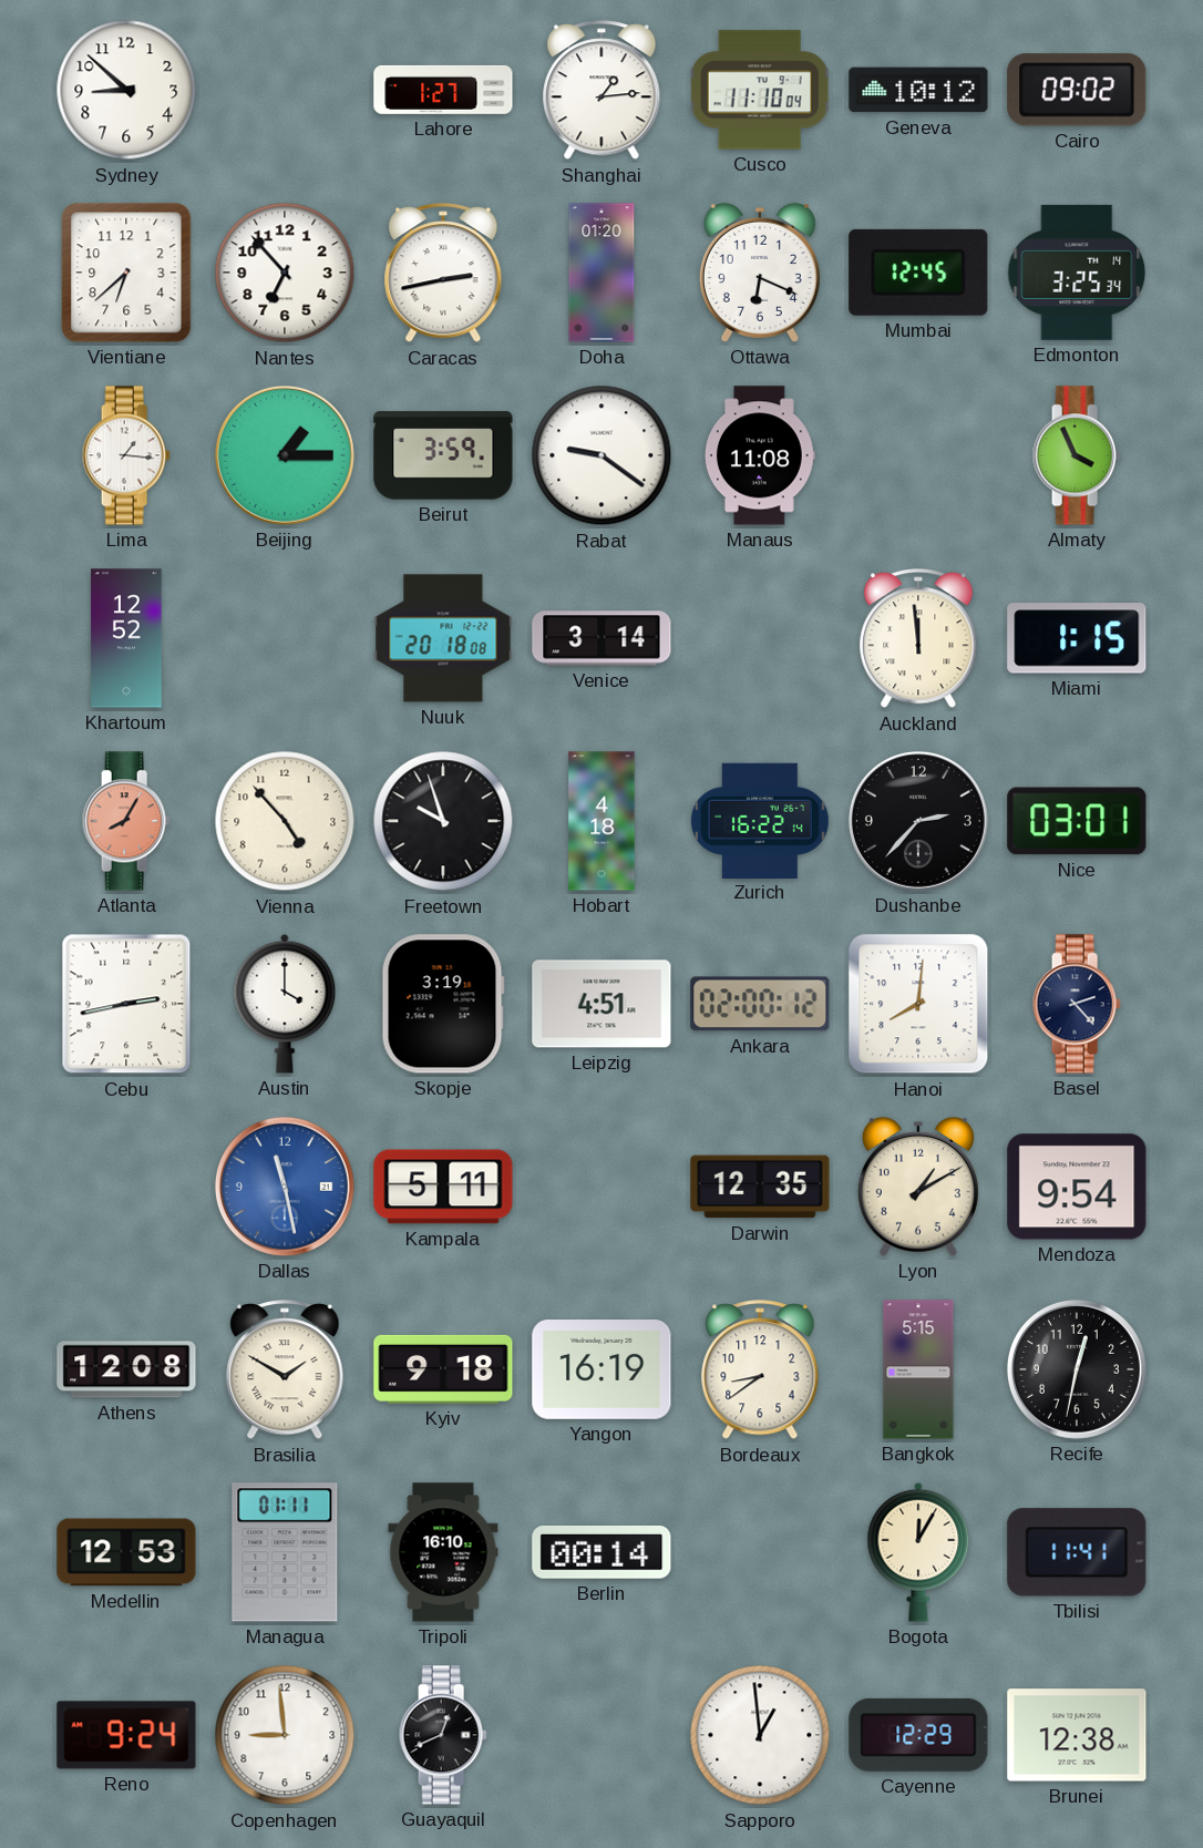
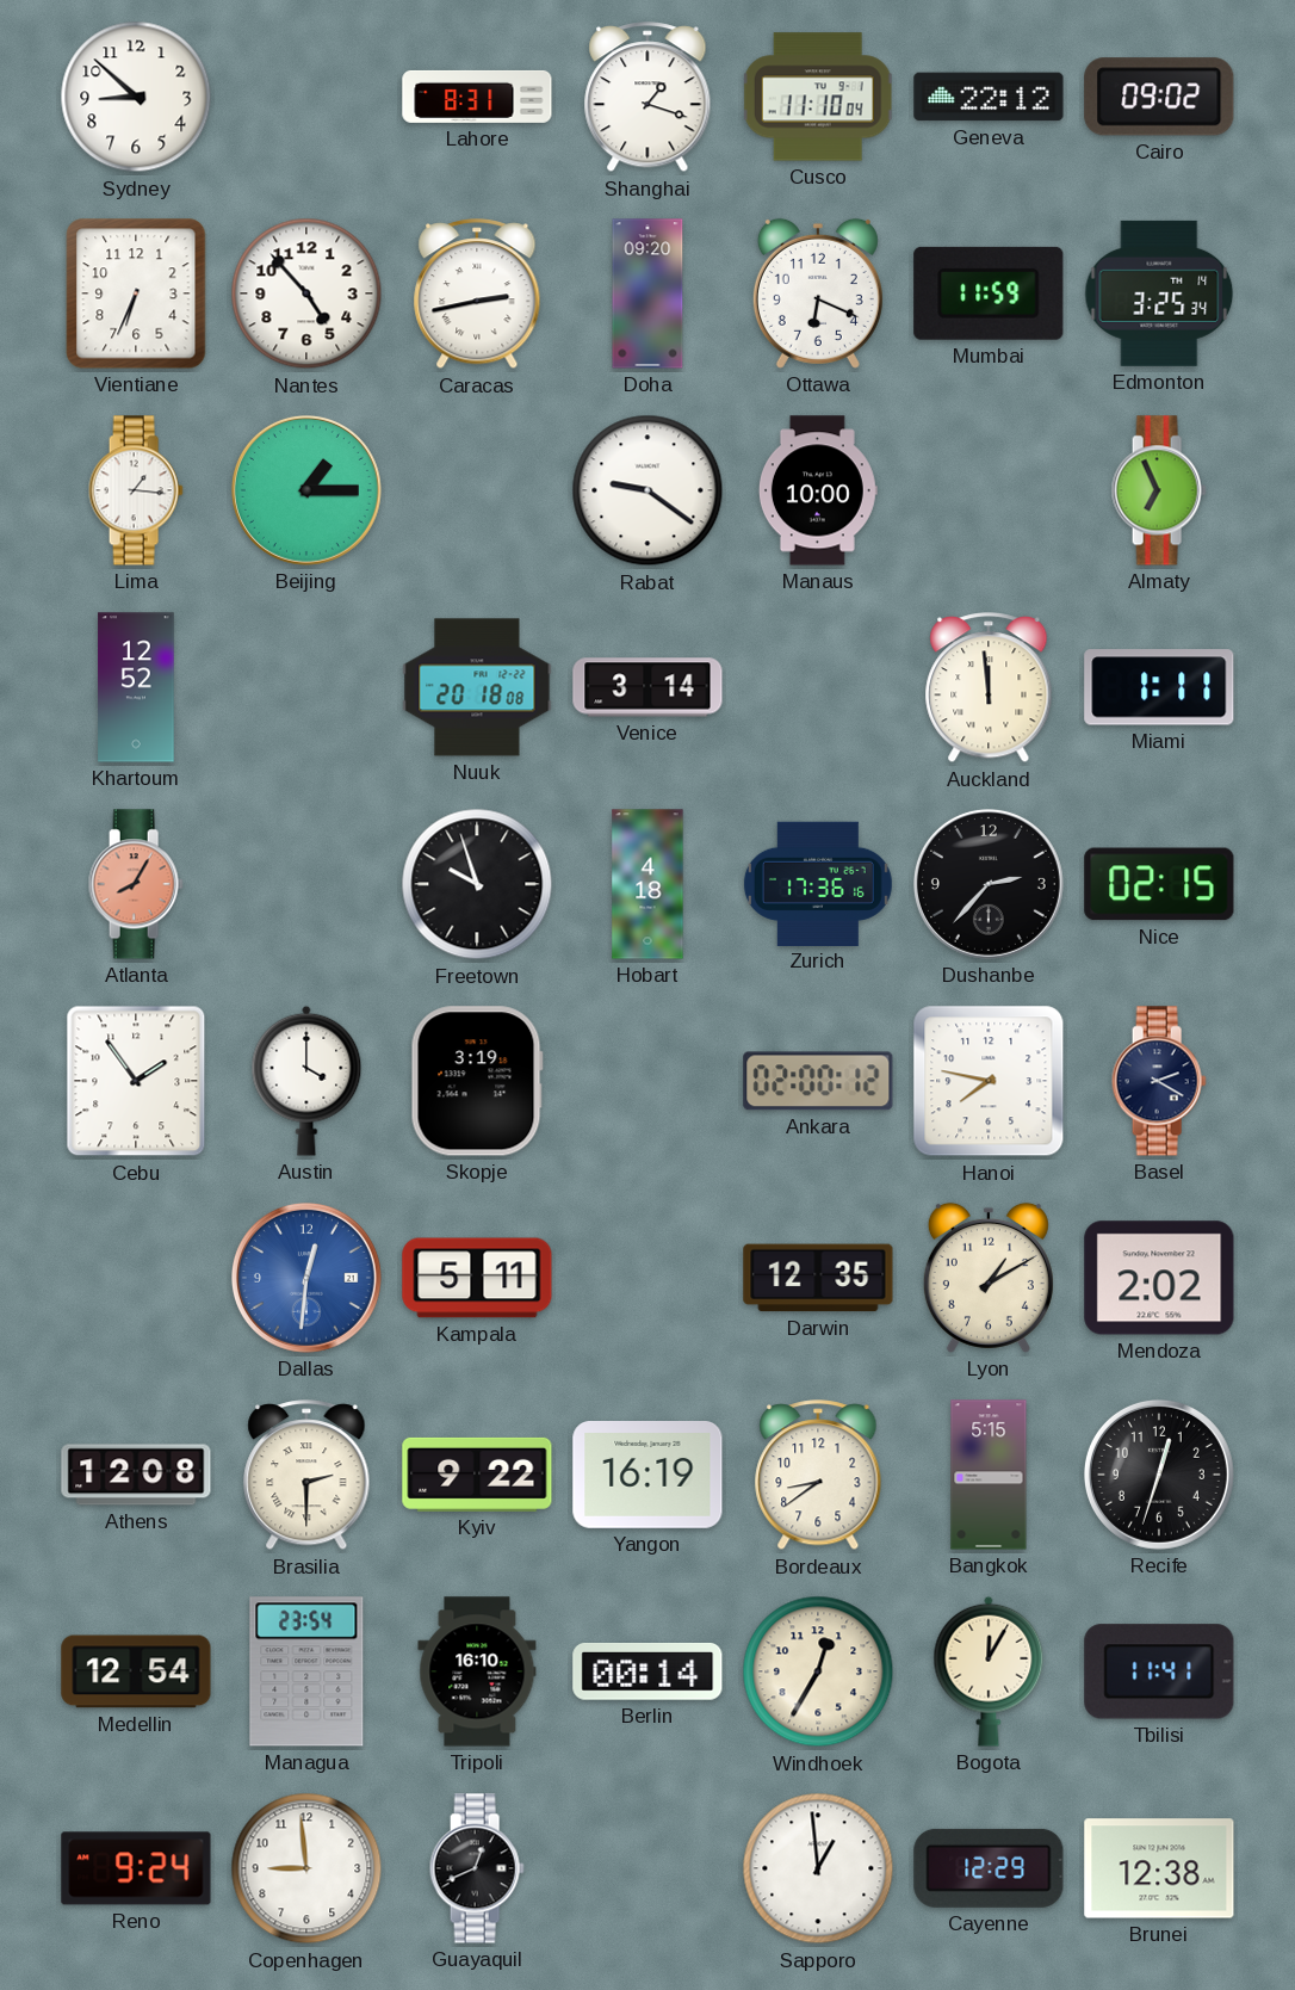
Lahore: 1:27 -> 8:31 (477, 97)
Shanghai: 1:14 -> 1:18 (647, 98)
Geneva: 10:12 -> 22:12 (989, 97)
Vientiane: 6:38 -> 6:34 (136, 293)
Nantes: 6:53 -> 4:53 (306, 293)
Doha: 01:20 -> 09:20 (647, 293)
Mumbai: 12:45 -> 11:59 (989, 293)
Beirut: 3:59 -> none (443, 455)
Manaus: 11:08 -> 10:00 (818, 490)
Almaty: 3:56 -> 6:56 (1159, 490)
Miami: 1:15 -> 1:11 (1159, 687)
Vienna: 4:53 -> none (285, 821)
Zurich: 16:22 -> 17:36 (818, 883)
Nice: 03:01 -> 02:15 (1159, 884)
Cebu: 2:43 -> 1:54 (136, 1081)
Leipzig: 4:51 -> none (601, 1004)
Hanoi: 8:01 -> 7:47 (989, 1081)
Basel: 2:23 -> 2:20 (1159, 1081)
Dallas: 11:28 -> 12:31 (306, 1278)
Mendoza: 9:54 -> 2:02 (1159, 1278)
Brasilia: 1:50 -> 2:30 (306, 1476)
Kyiv: 9:18 -> 9:22 (477, 1475)
Recife: 12:32 -> 12:33 (1159, 1475)
Medellin: 12:53 -> 12:54 (136, 1671)
Managua: 01:11 -> 23:54 (306, 1671)
Windhoek: none -> 12:35 (818, 1671)
